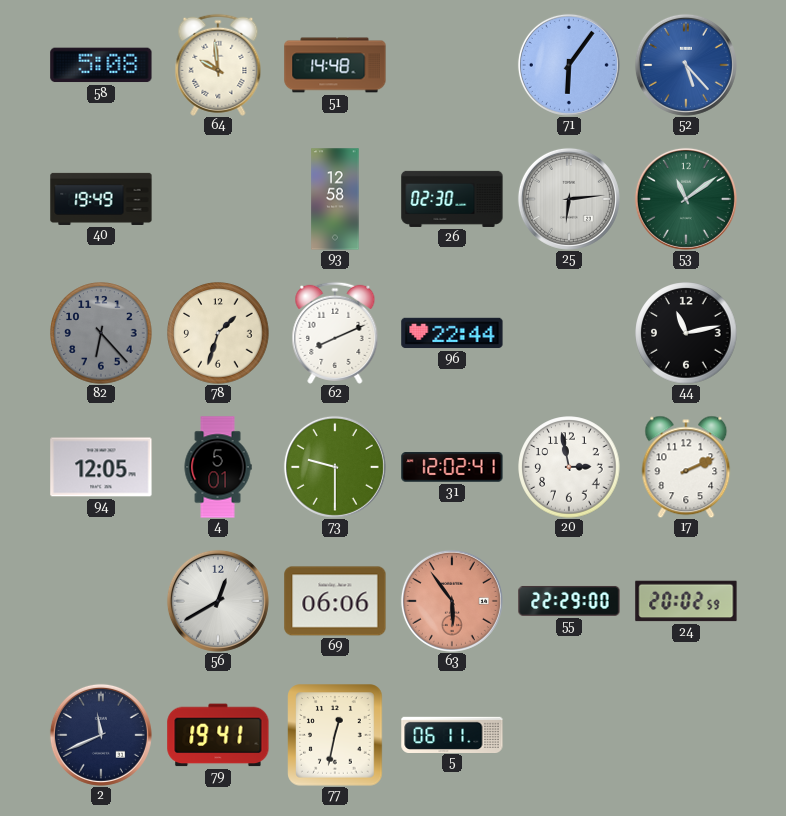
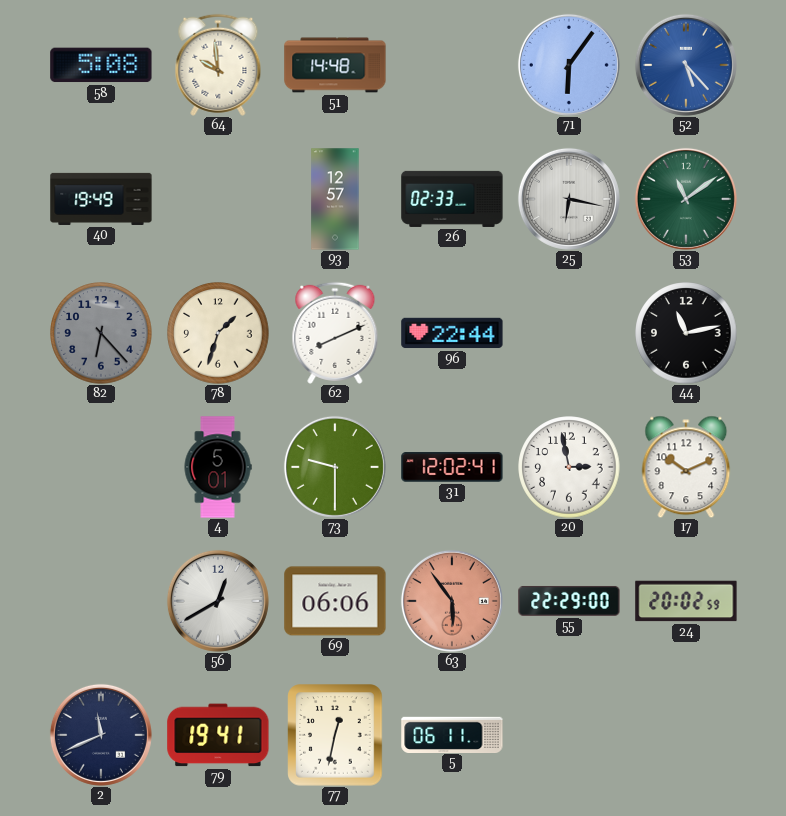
93: 12:58 -> 12:57 (335, 199)
26: 02:30 -> 02:33 (452, 199)
25: 6:14 -> 6:17 (569, 199)
94: 12:05 -> none (101, 467)
17: 2:11 -> 10:11 (686, 467)
